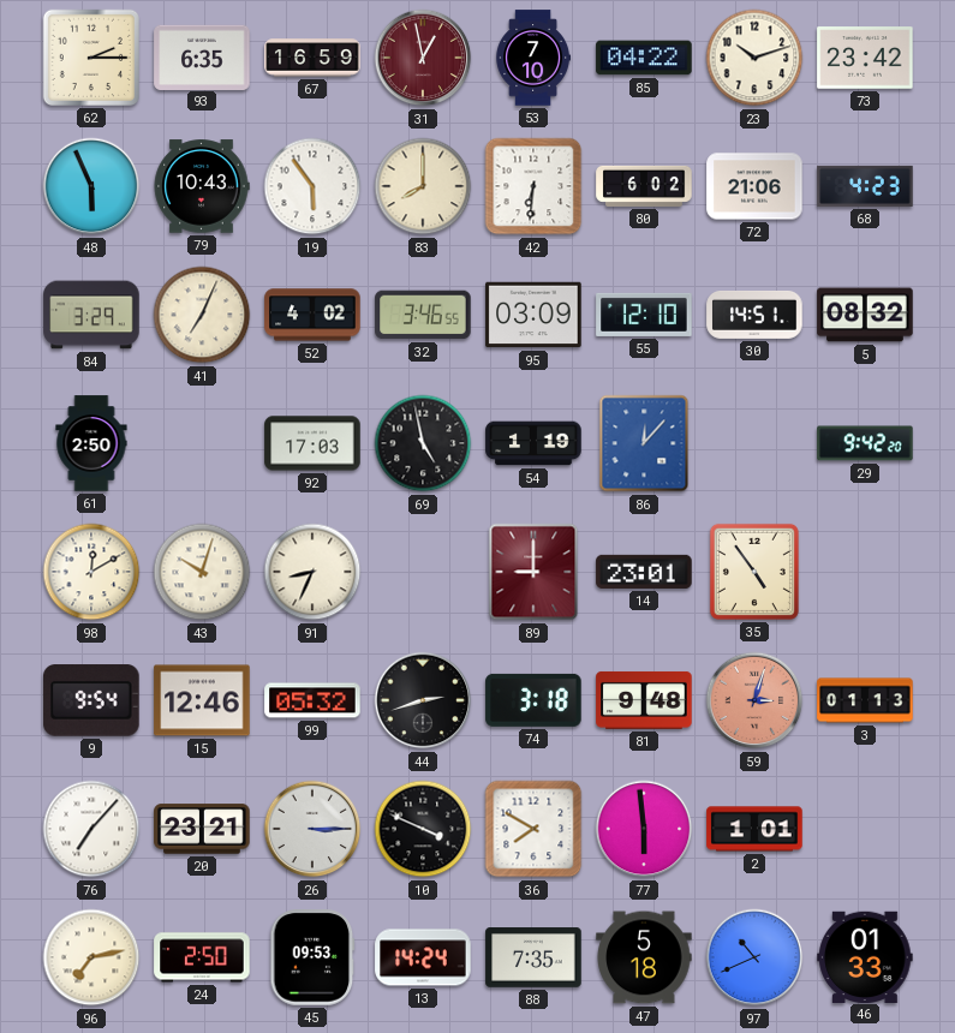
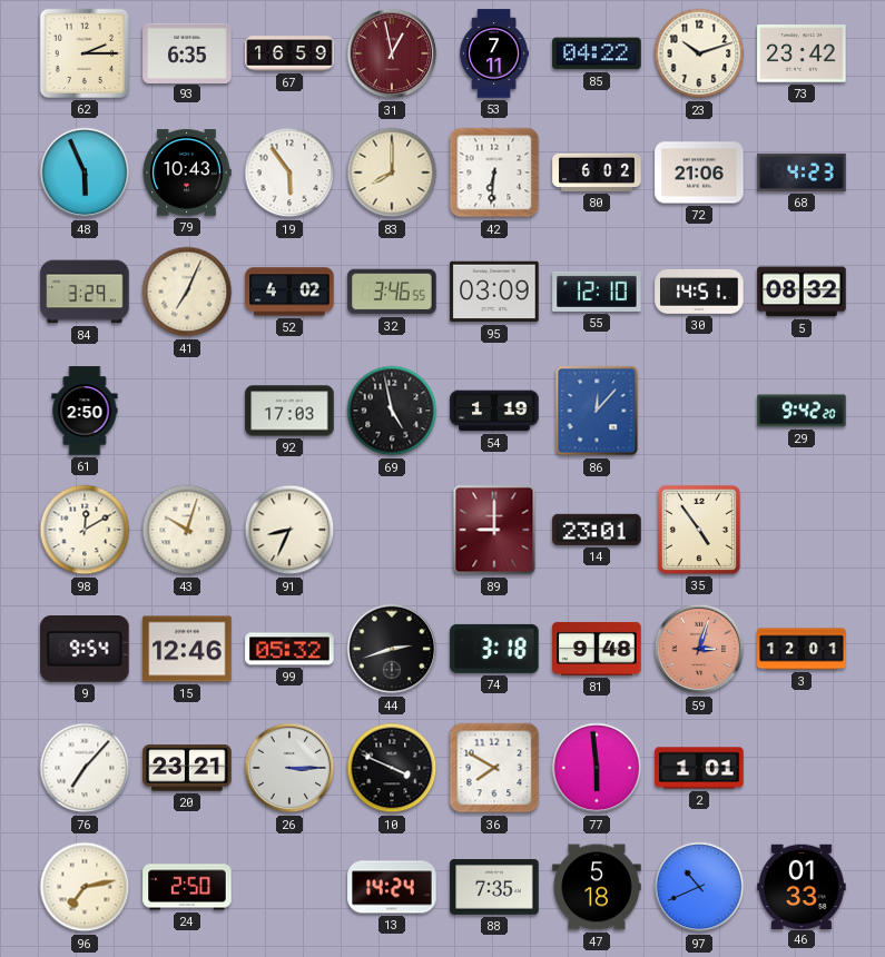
53: 7:10 -> 7:11 (494, 53)
3: 01:13 -> 12:01 (802, 649)
45: 09:53 -> none (312, 957)
